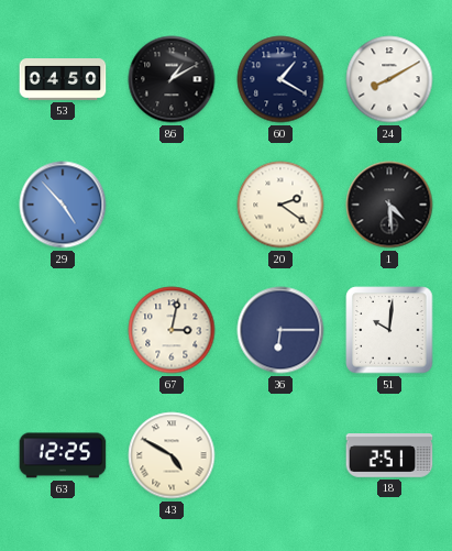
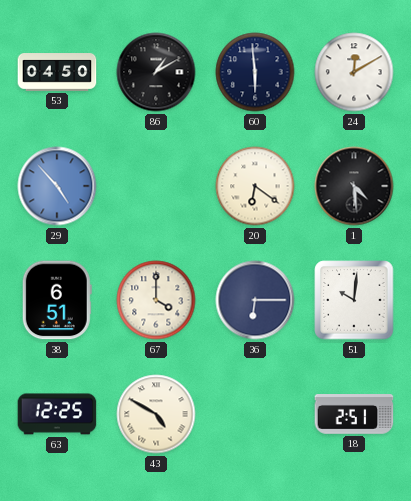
60: 1:20 -> 5:59 (255, 72)
24: 8:10 -> 12:10 (354, 72)
20: 2:21 -> 6:21 (255, 186)
38: none -> 6:51 (57, 300)
67: 3:02 -> 4:00 (156, 300)
